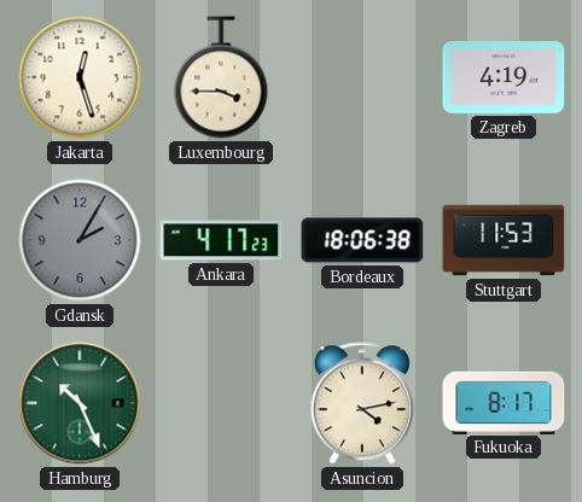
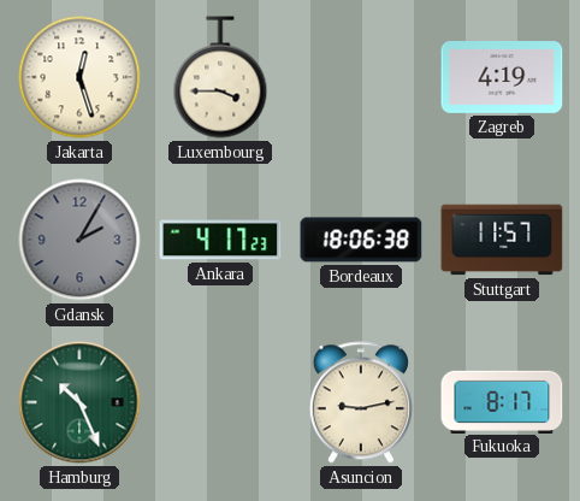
Stuttgart: 11:53 -> 11:57 (502, 240)
Asuncion: 4:13 -> 9:13 (361, 402)
